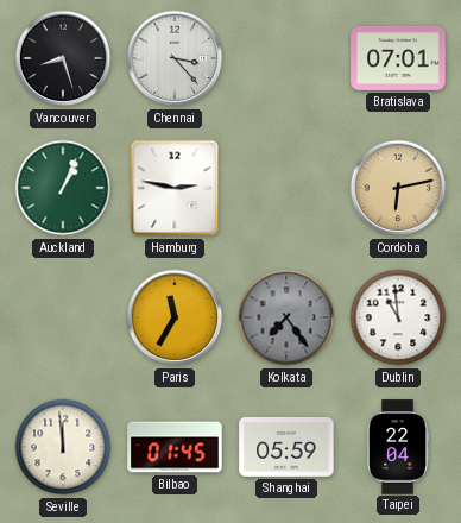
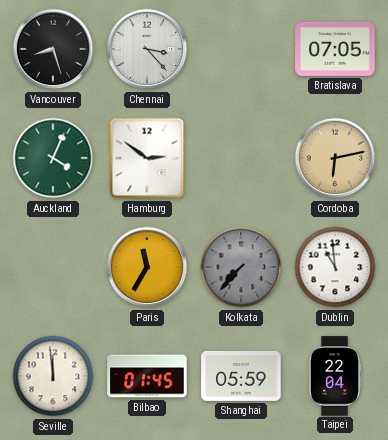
Bratislava: 07:01 -> 07:05 (335, 49)
Auckland: 1:04 -> 4:04 (53, 158)
Hamburg: 2:47 -> 2:51 (147, 158)
Kolkata: 7:24 -> 7:37 (241, 267)
